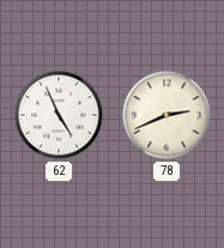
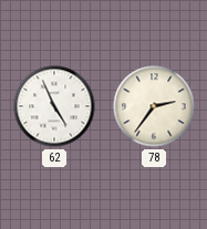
78: 2:41 -> 2:36 (154, 106)
